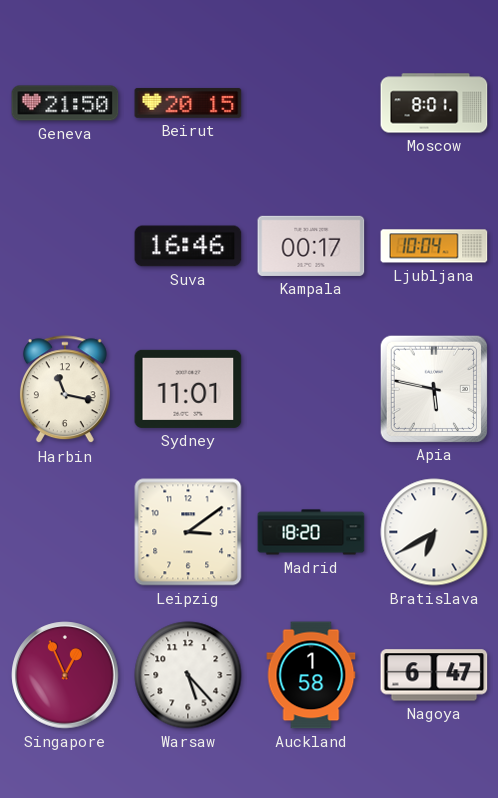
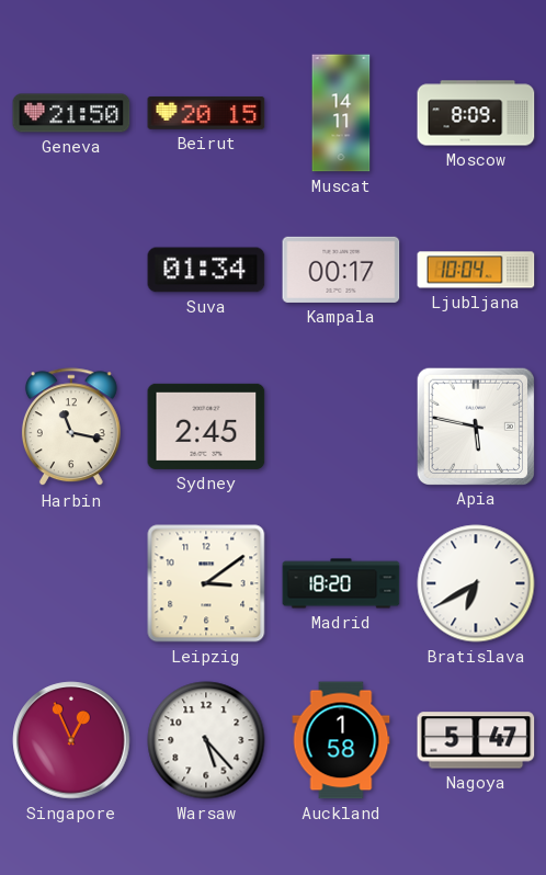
Muscat: none -> 14:11 (341, 113)
Moscow: 8:01 -> 8:09 (476, 113)
Suva: 16:46 -> 01:34 (206, 270)
Sydney: 11:01 -> 2:45 (206, 427)
Nagoya: 6:47 -> 5:47 (476, 740)
